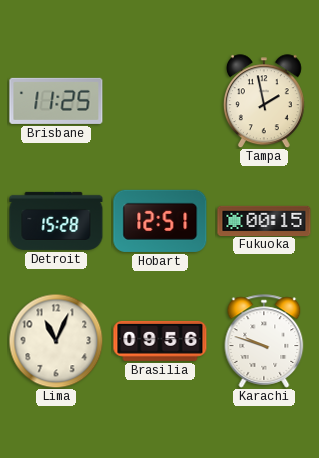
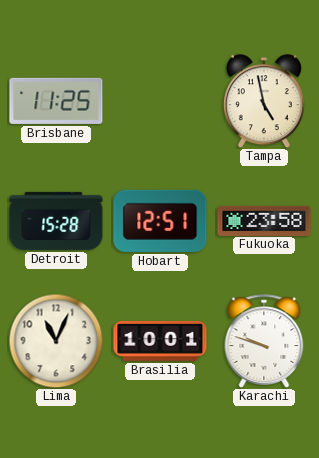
Tampa: 1:58 -> 4:58 (264, 101)
Fukuoka: 00:15 -> 23:58 (264, 220)
Brasilia: 09:56 -> 10:01 (160, 341)
